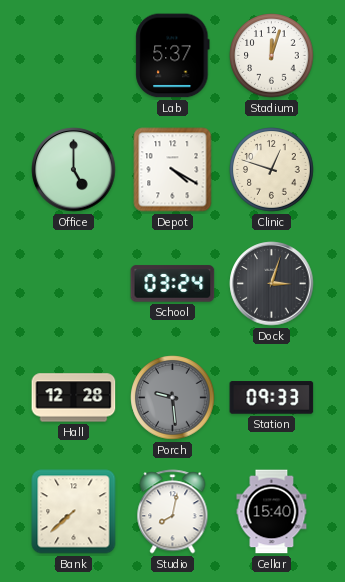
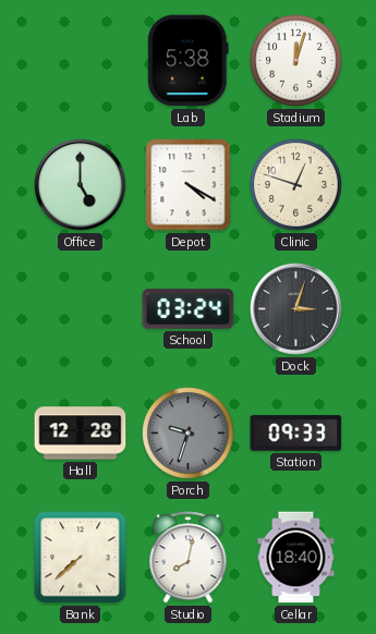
Lab: 5:37 -> 5:38 (189, 61)
Porch: 9:29 -> 9:33 (189, 434)
Cellar: 15:40 -> 18:40 (296, 558)
